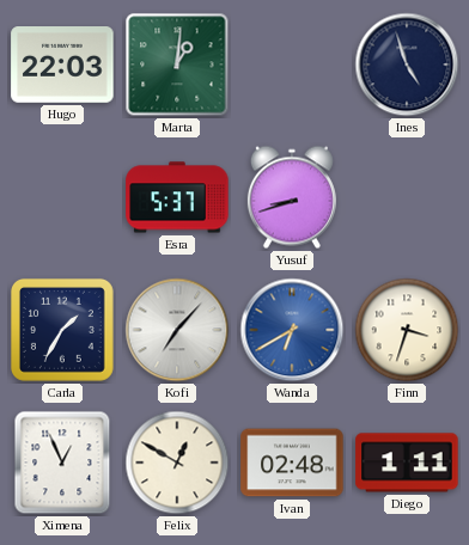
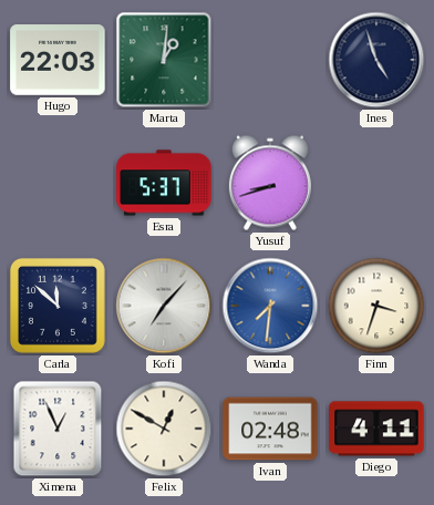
Carla: 1:35 -> 11:52 (58, 306)
Wanda: 6:40 -> 7:31 (270, 306)
Diego: 1:11 -> 4:11 (376, 429)
